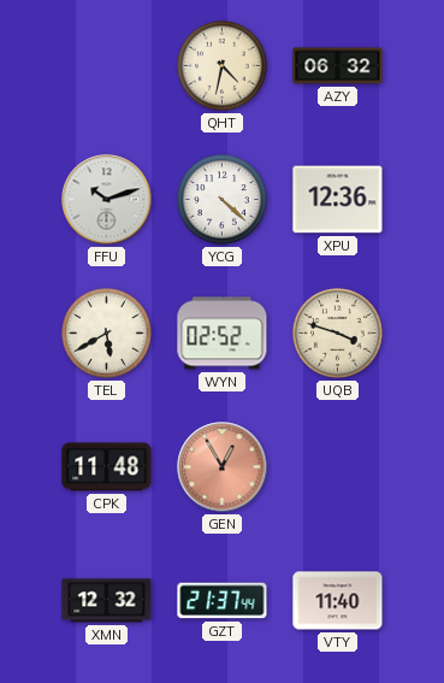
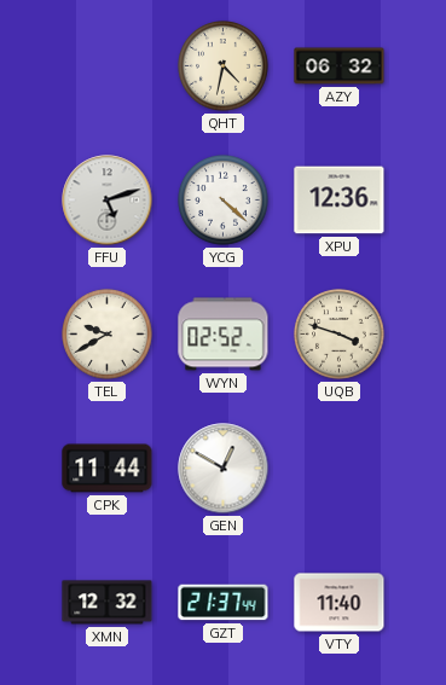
FFU: 10:12 -> 5:12 (108, 201)
TEL: 5:40 -> 9:40 (108, 335)
CPK: 11:48 -> 11:44 (108, 469)
GEN: 12:55 -> 12:50 (224, 469)
GEN dial: salmon -> white (224, 469)
